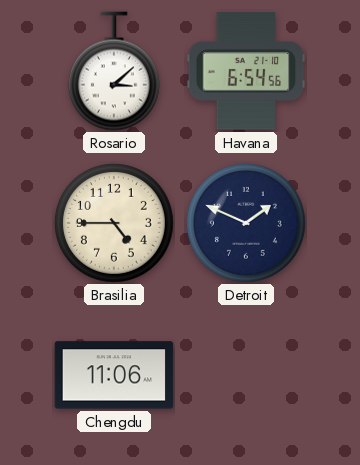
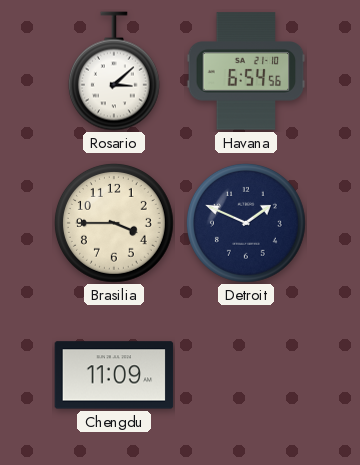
Brasilia: 4:45 -> 3:45 (114, 223)
Chengdu: 11:06 -> 11:09 (114, 375)
